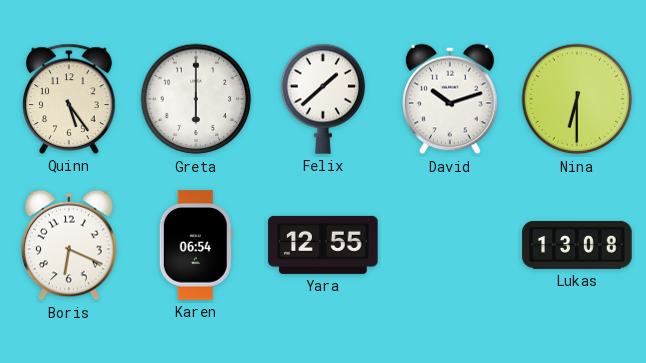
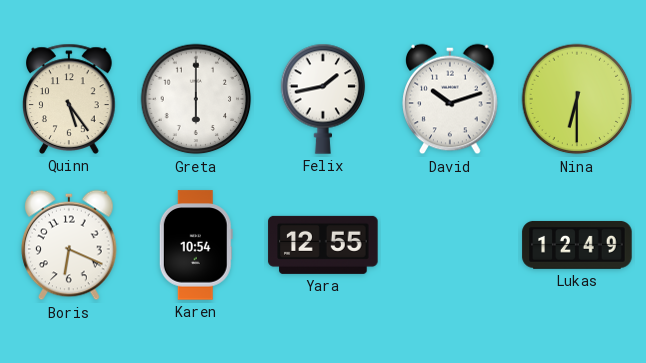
Felix: 1:38 -> 1:43 (323, 99)
Karen: 06:54 -> 10:54 (196, 245)
Lukas: 13:08 -> 12:49 (577, 245)
